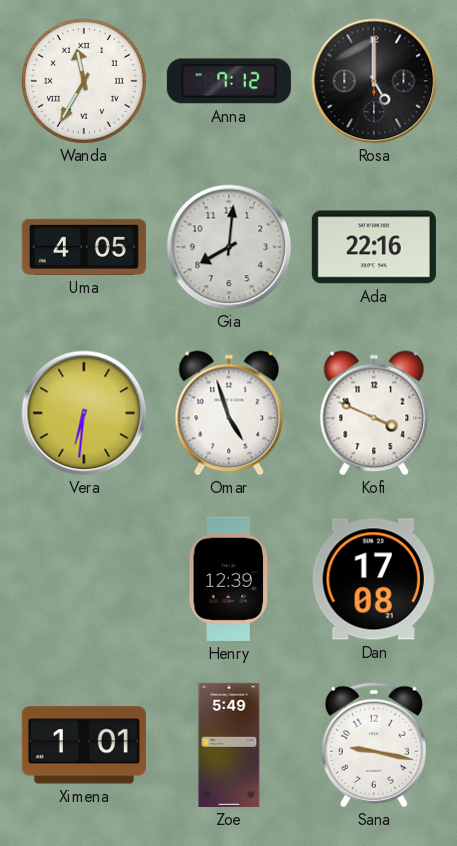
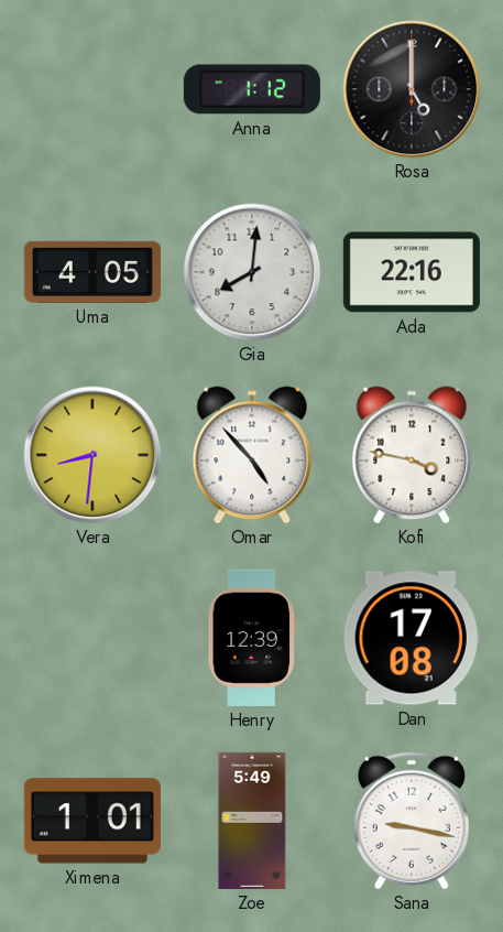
Wanda: 11:35 -> none (84, 81)
Anna: 7:12 -> 1:12 (252, 89)
Vera: 6:31 -> 8:31 (92, 455)
Omar: 4:57 -> 4:53 (252, 455)
Kofi: 3:49 -> 3:47 (412, 455)
